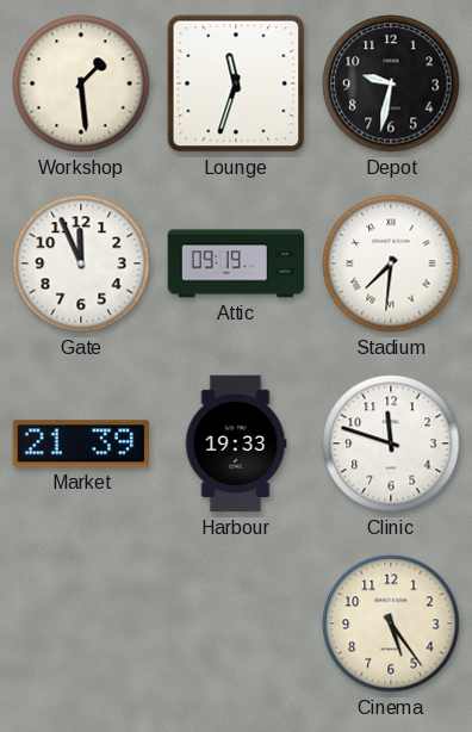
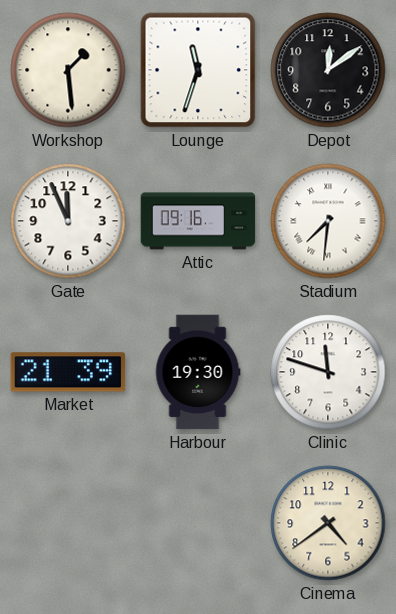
Depot: 9:32 -> 12:09 (328, 70)
Attic: 09:19 -> 09:16 (198, 221)
Harbour: 19:33 -> 19:30 (198, 372)
Cinema: 5:24 -> 4:39 (328, 523)
